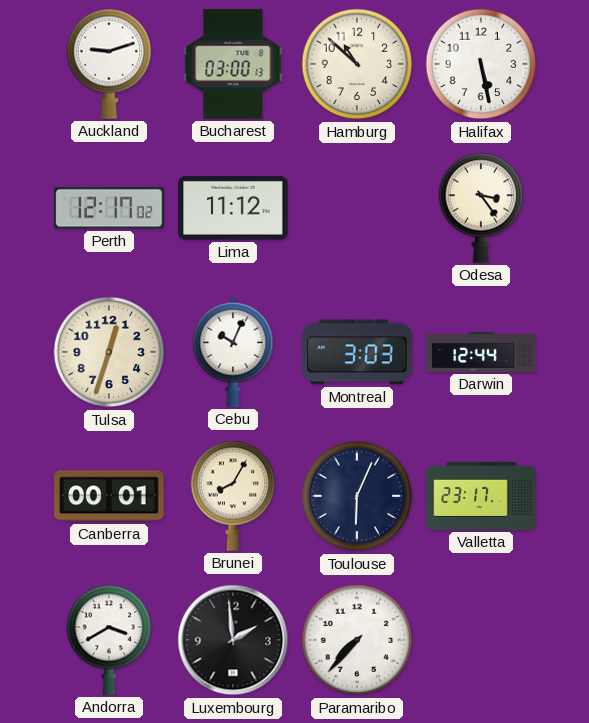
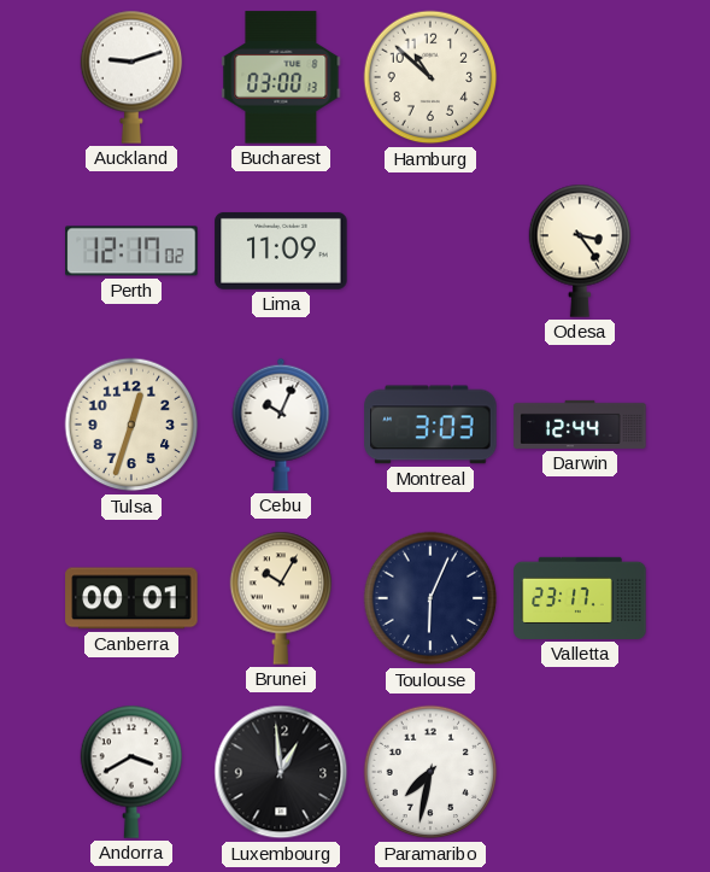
Halifax: 5:28 -> none (481, 64)
Lima: 11:12 -> 11:09 (281, 251)
Brunei: 8:05 -> 10:05 (281, 598)
Luxembourg: 1:59 -> 12:59 (281, 772)
Paramaribo: 7:37 -> 7:32 (430, 772)
